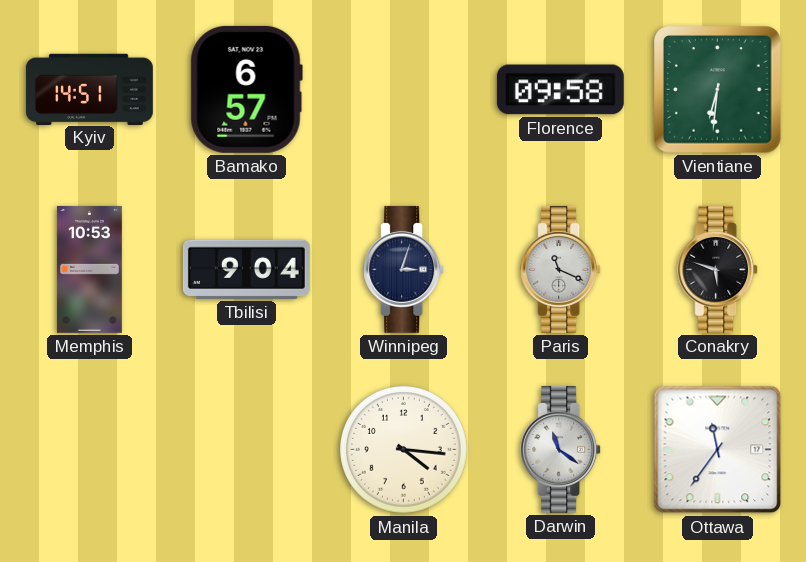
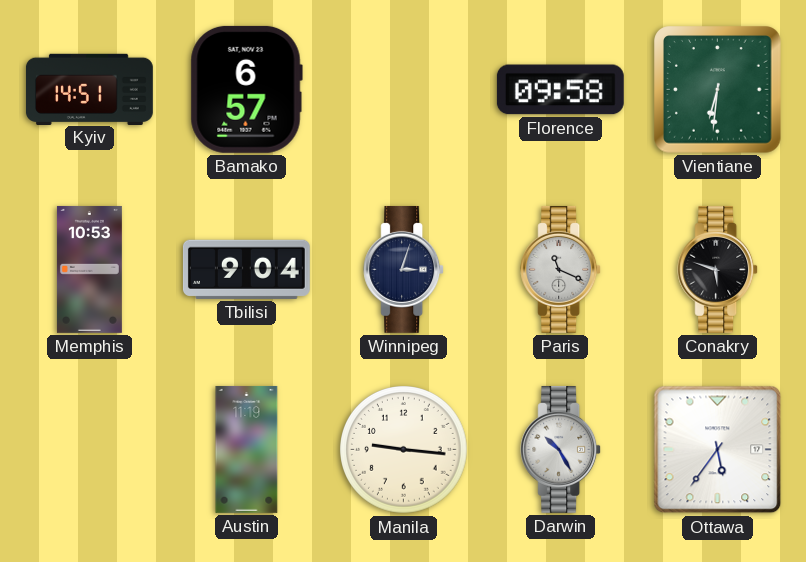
Austin: none -> 11:19 (247, 449)
Manila: 4:16 -> 9:16 (404, 450)
Darwin: 11:21 -> 10:25 (561, 449)
Ottawa: 11:36 -> 5:36 (718, 450)
